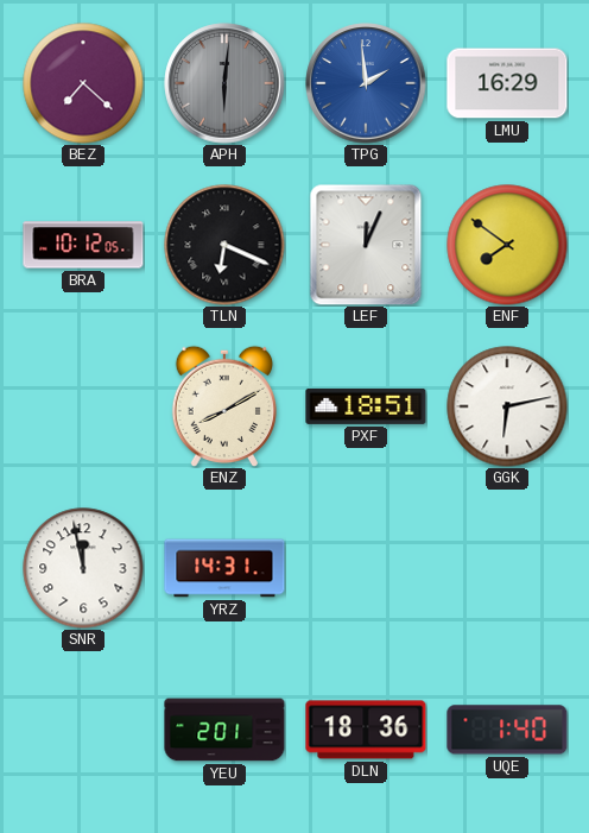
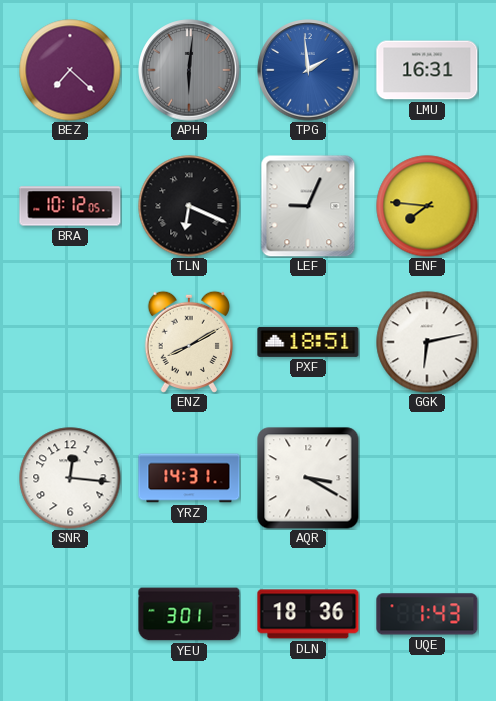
LMU: 16:29 -> 16:31 (427, 70)
LEF: 12:04 -> 9:04 (308, 206)
ENF: 7:51 -> 7:46 (427, 206)
SNR: 11:58 -> 12:16 (70, 478)
AQR: none -> 3:20 (308, 478)
YEU: 2:01 -> 3:01 (189, 614)
UQE: 1:40 -> 1:43 (427, 614)
